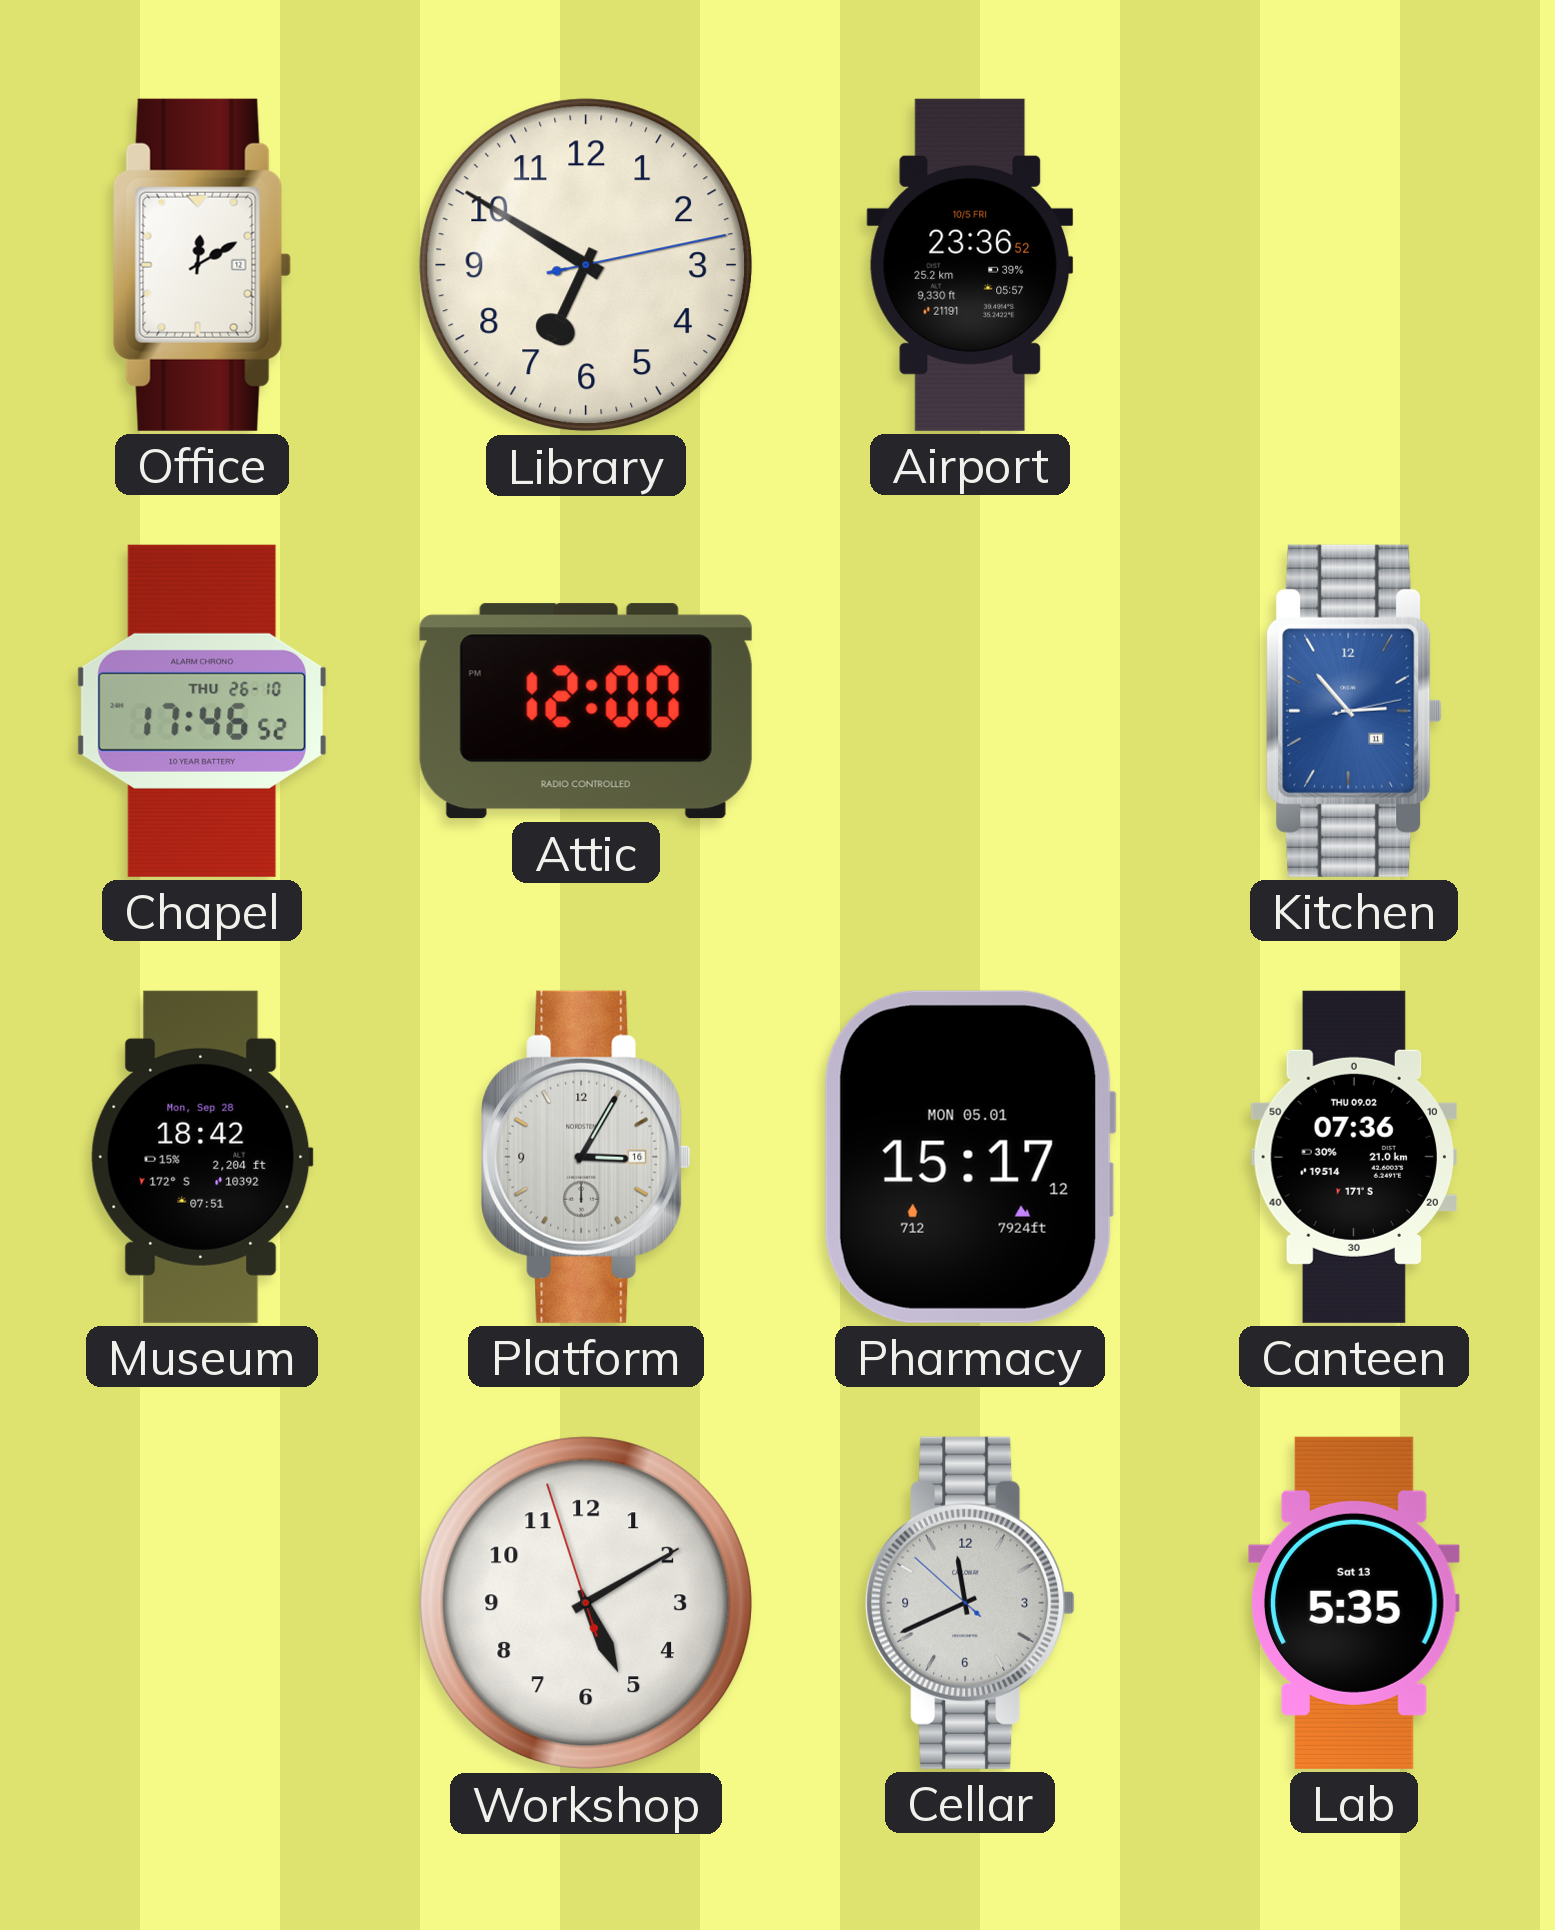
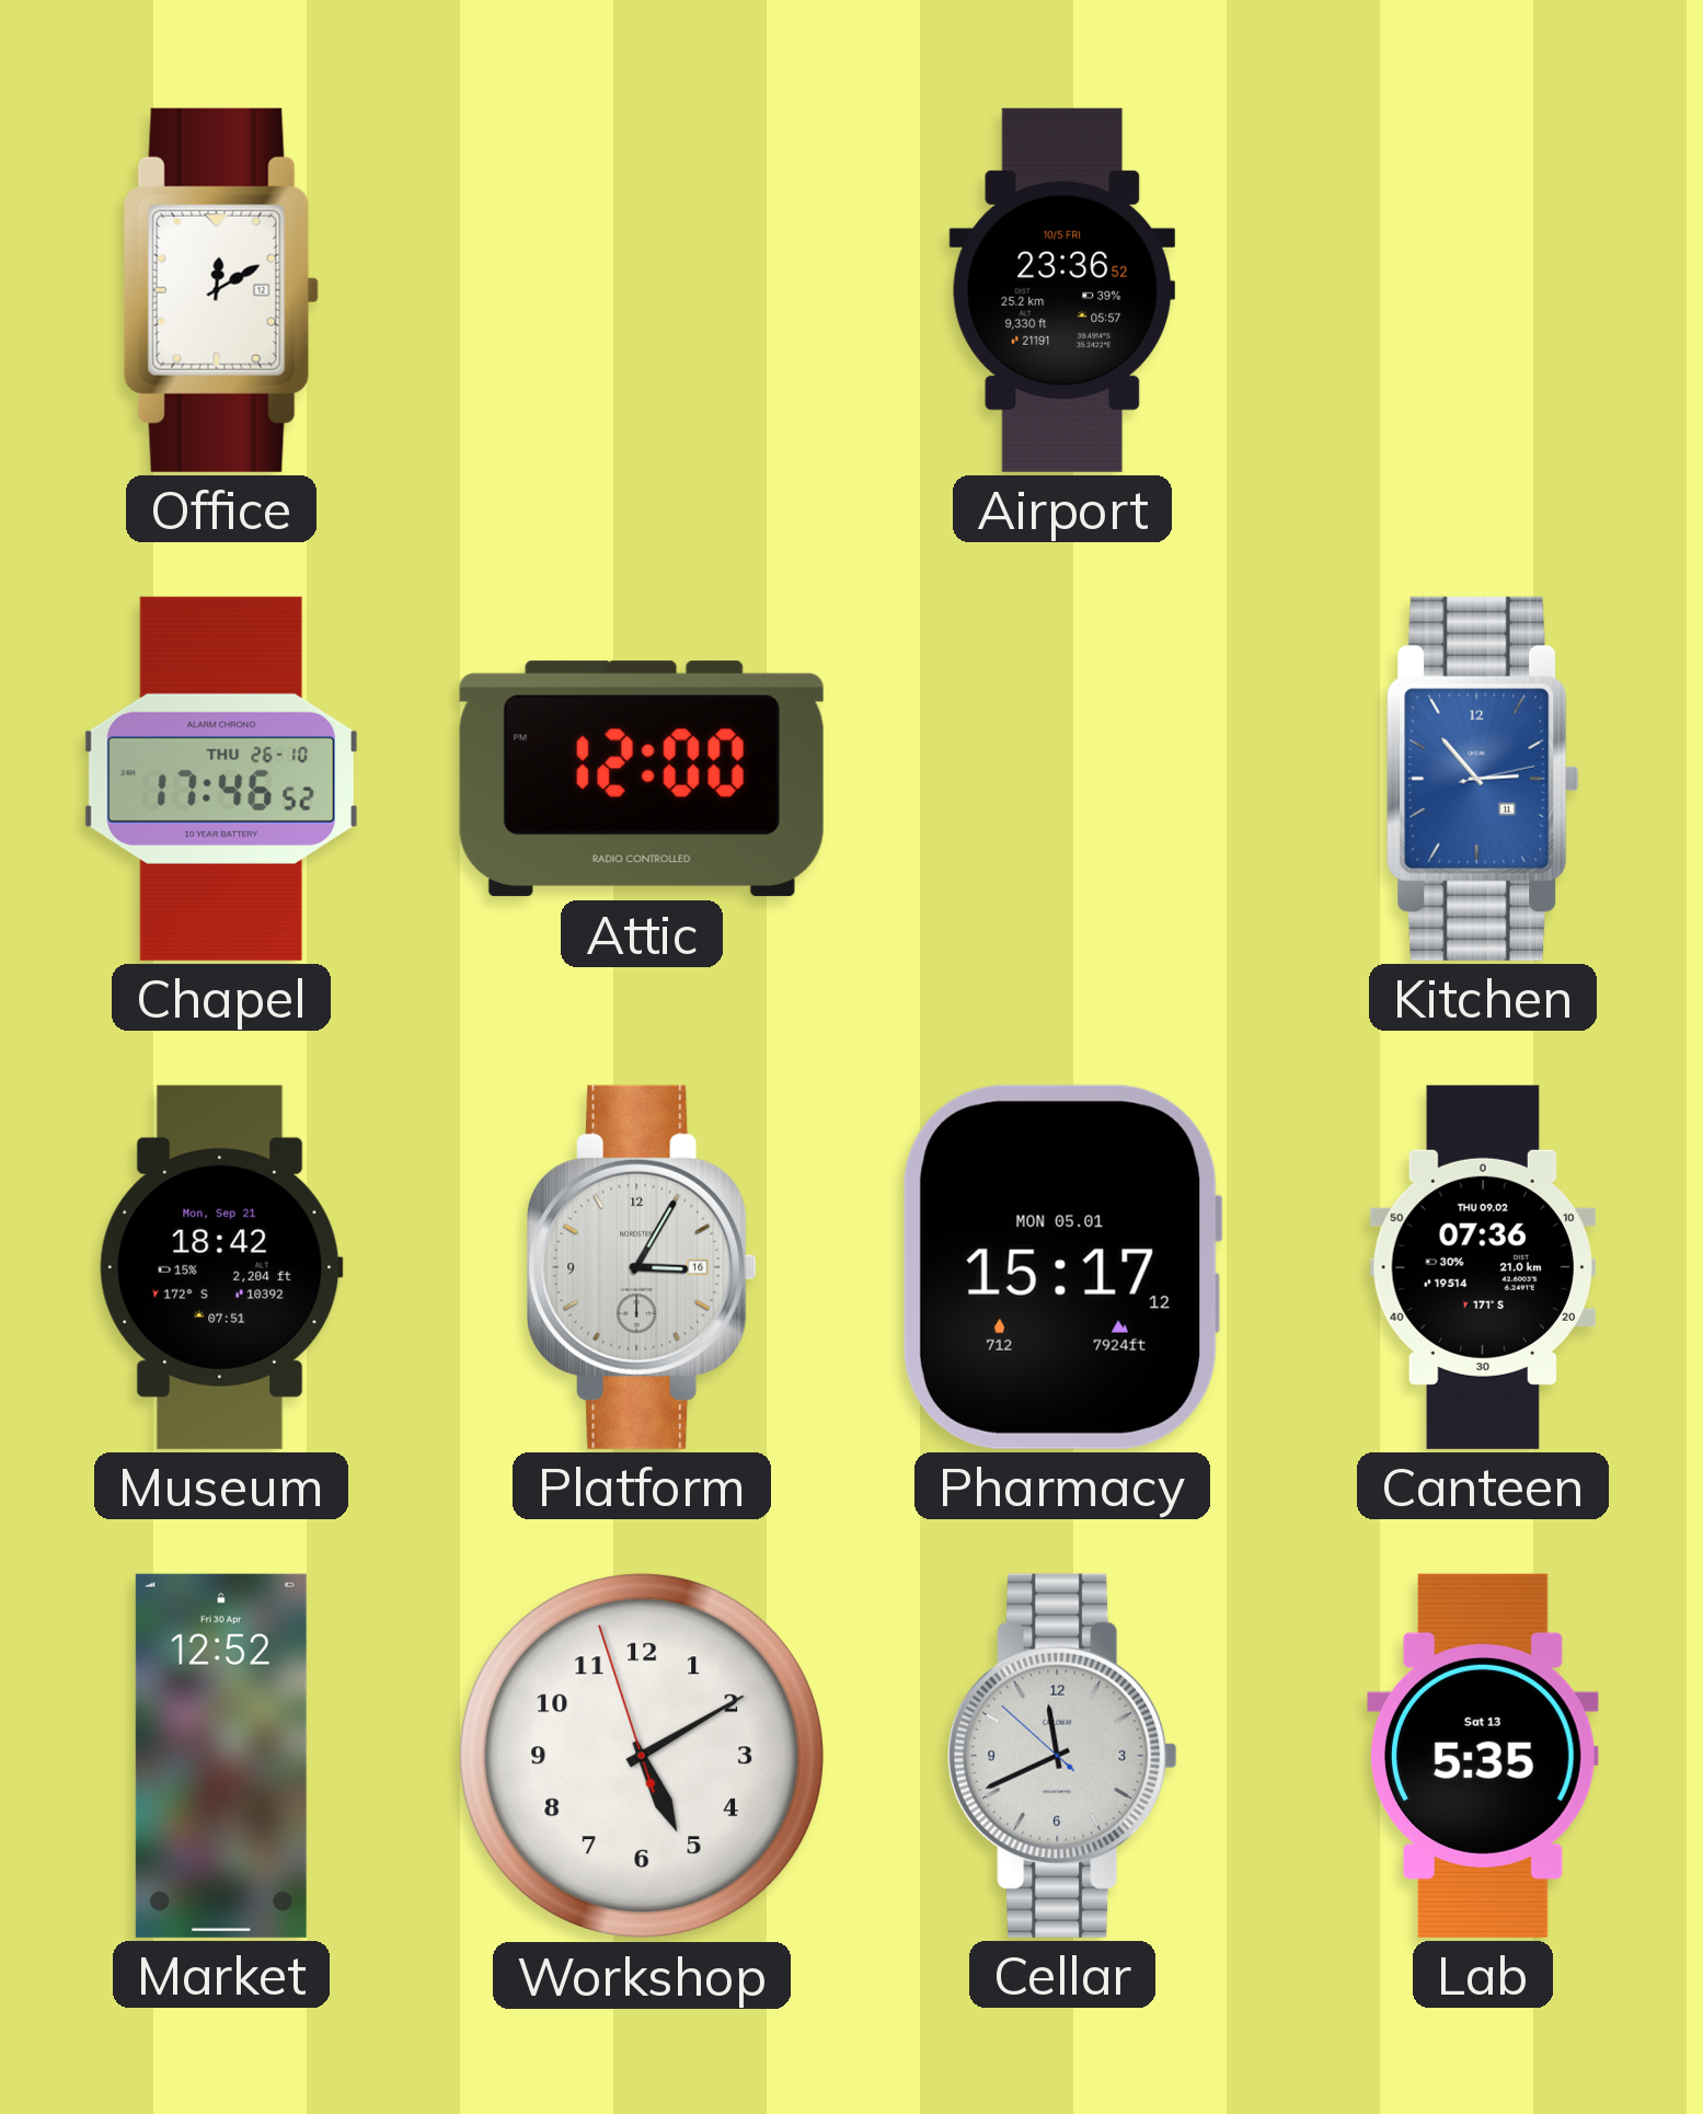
Library: 6:50 -> none (586, 265)
Museum date: Mon, Sep 28 -> Mon, Sep 21 (221, 1267)
Market: none -> 12:52 (221, 1756)
